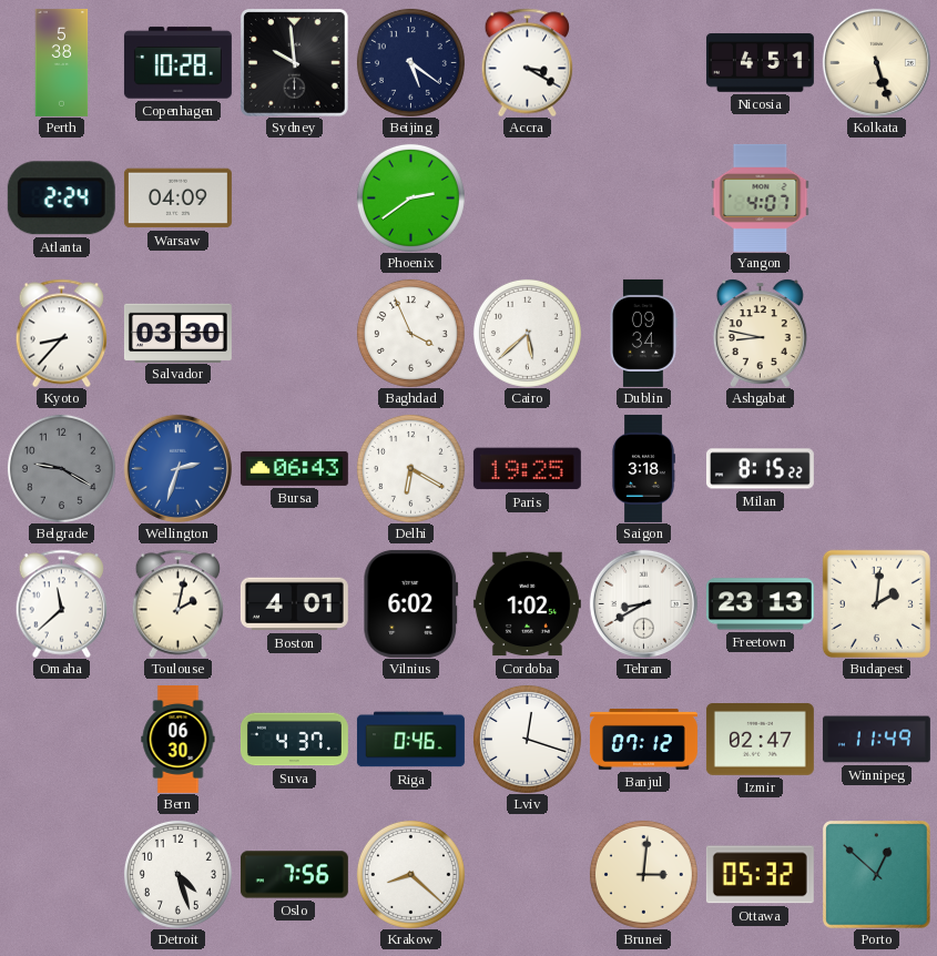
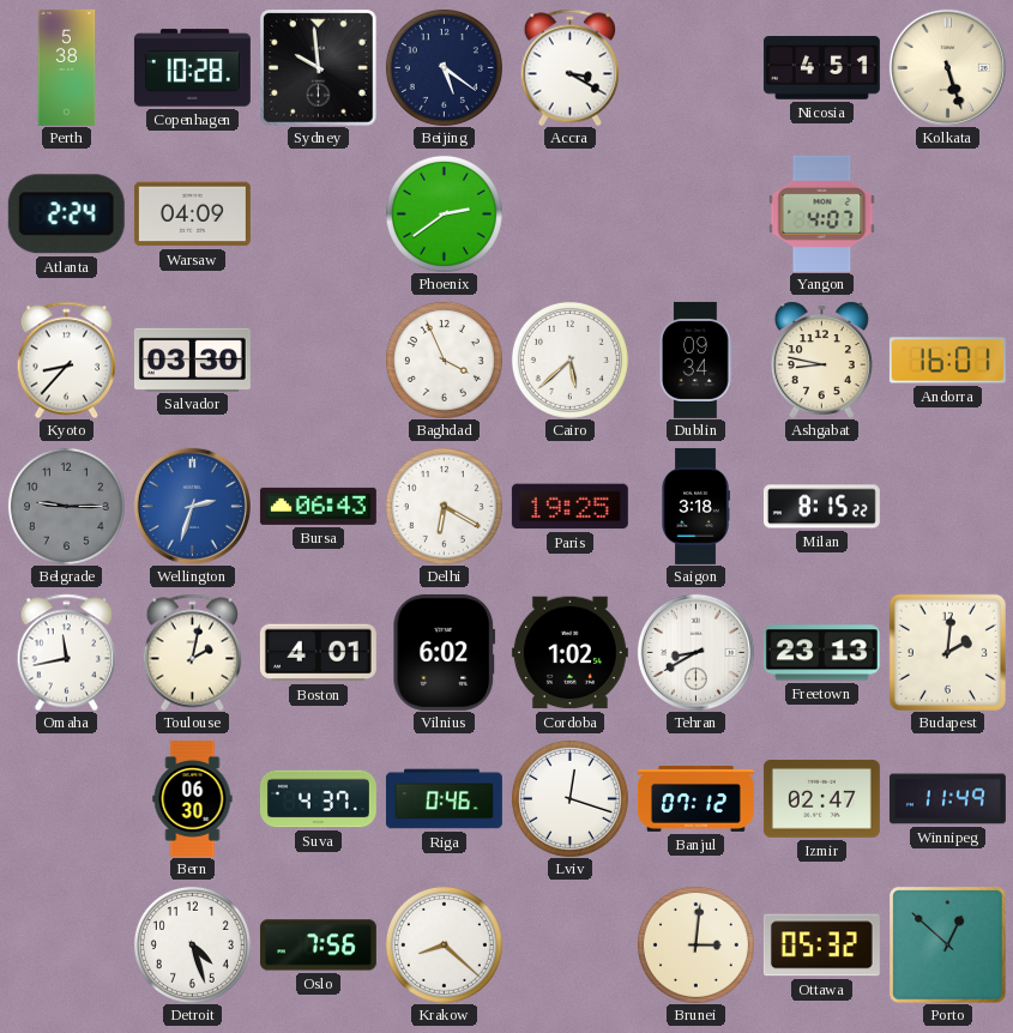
Andorra: none -> 16:01 (947, 361)
Belgrade: 9:20 -> 9:15 (66, 506)
Omaha: 11:38 -> 11:43 (67, 652)
